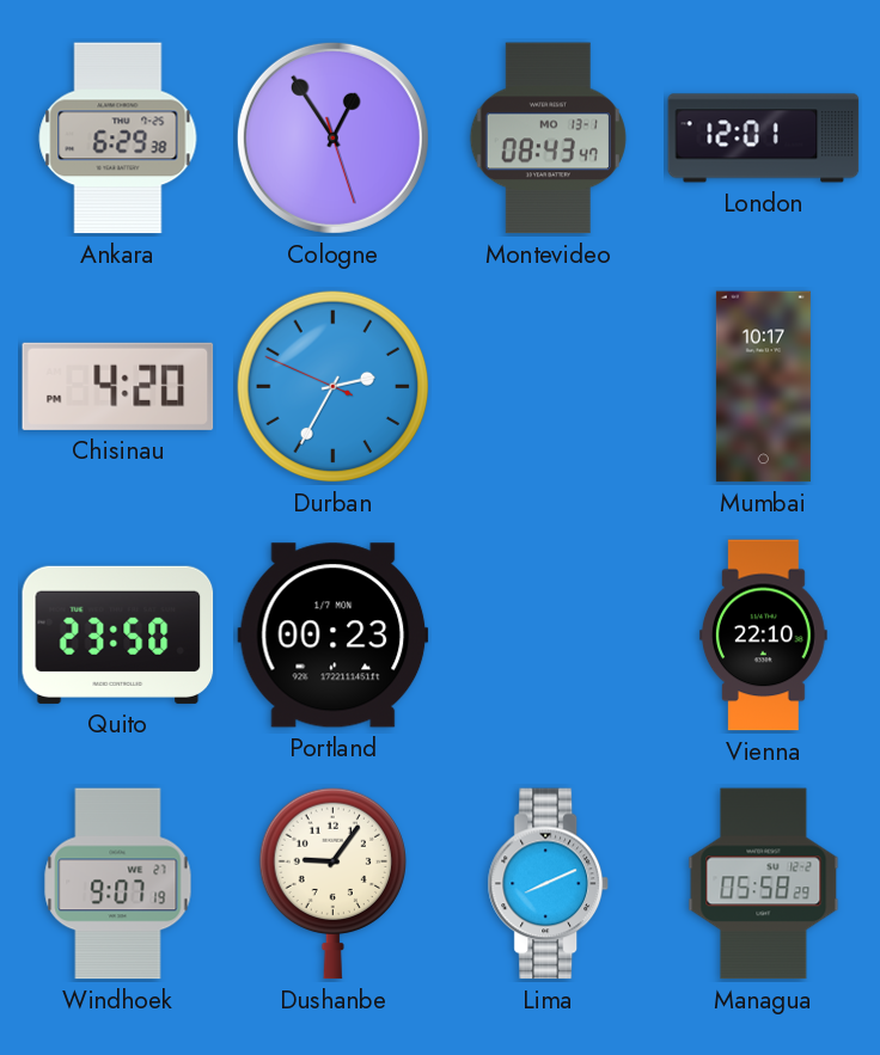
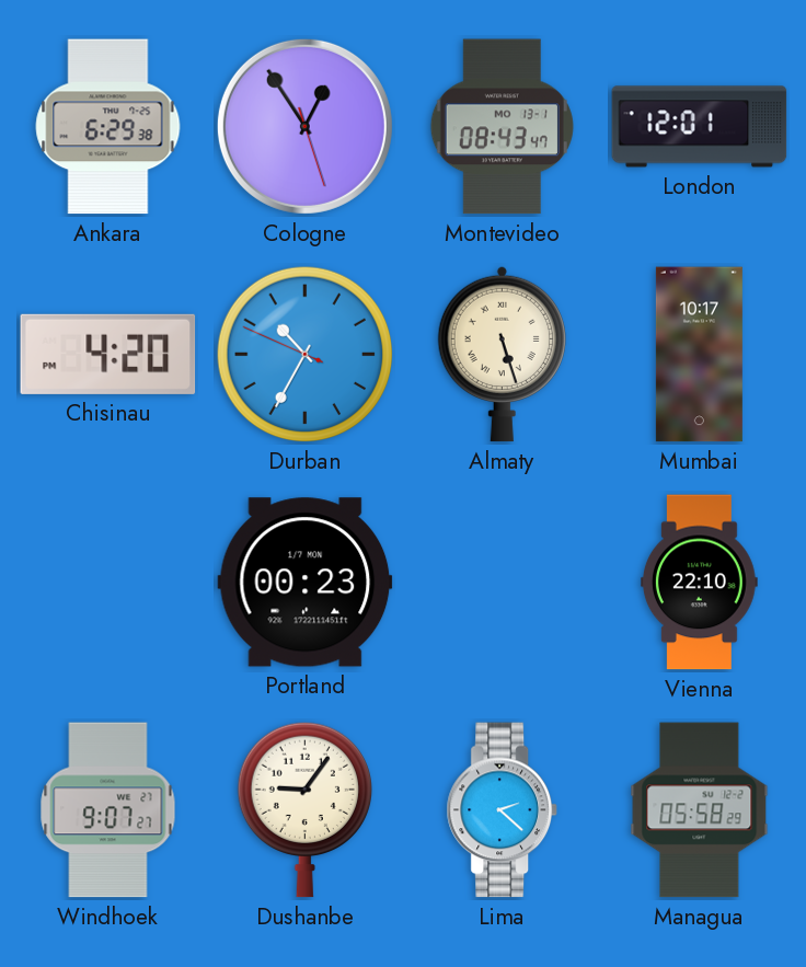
Durban: 2:34 -> 10:34 (306, 355)
Almaty: none -> 5:27 (502, 354)
Quito: 23:50 -> none (118, 634)
Windhoek: 9:07:19 -> 9:07:27 (108, 810)
Lima: 8:11 -> 2:22 (502, 810)
